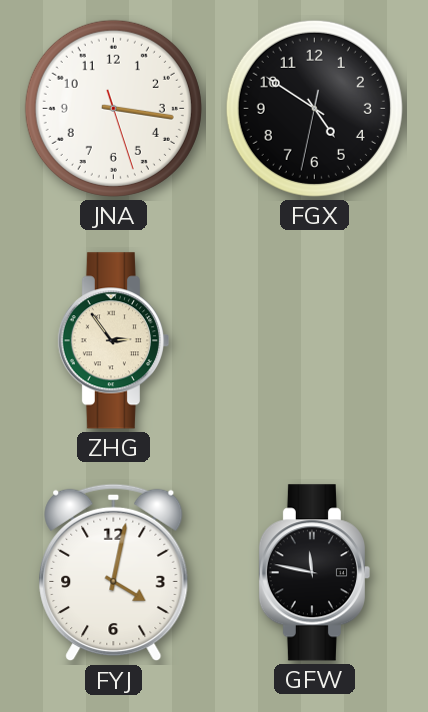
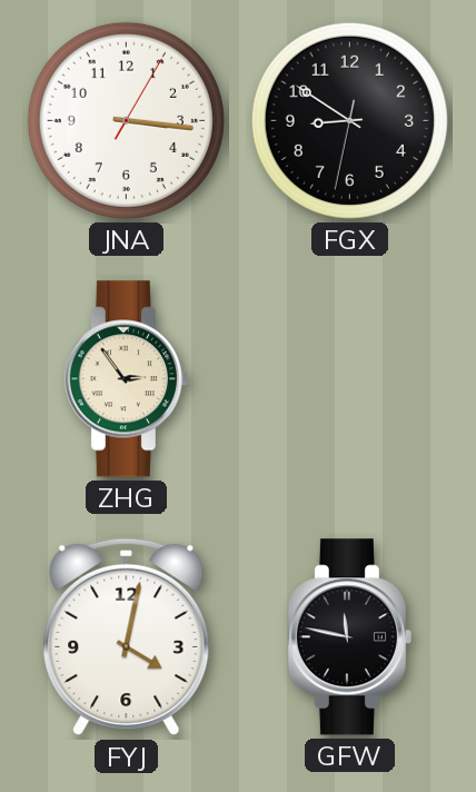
JNA: 3:16:27 -> 3:16:05 (126, 120)
FGX: 4:50 -> 8:50 (349, 120)
